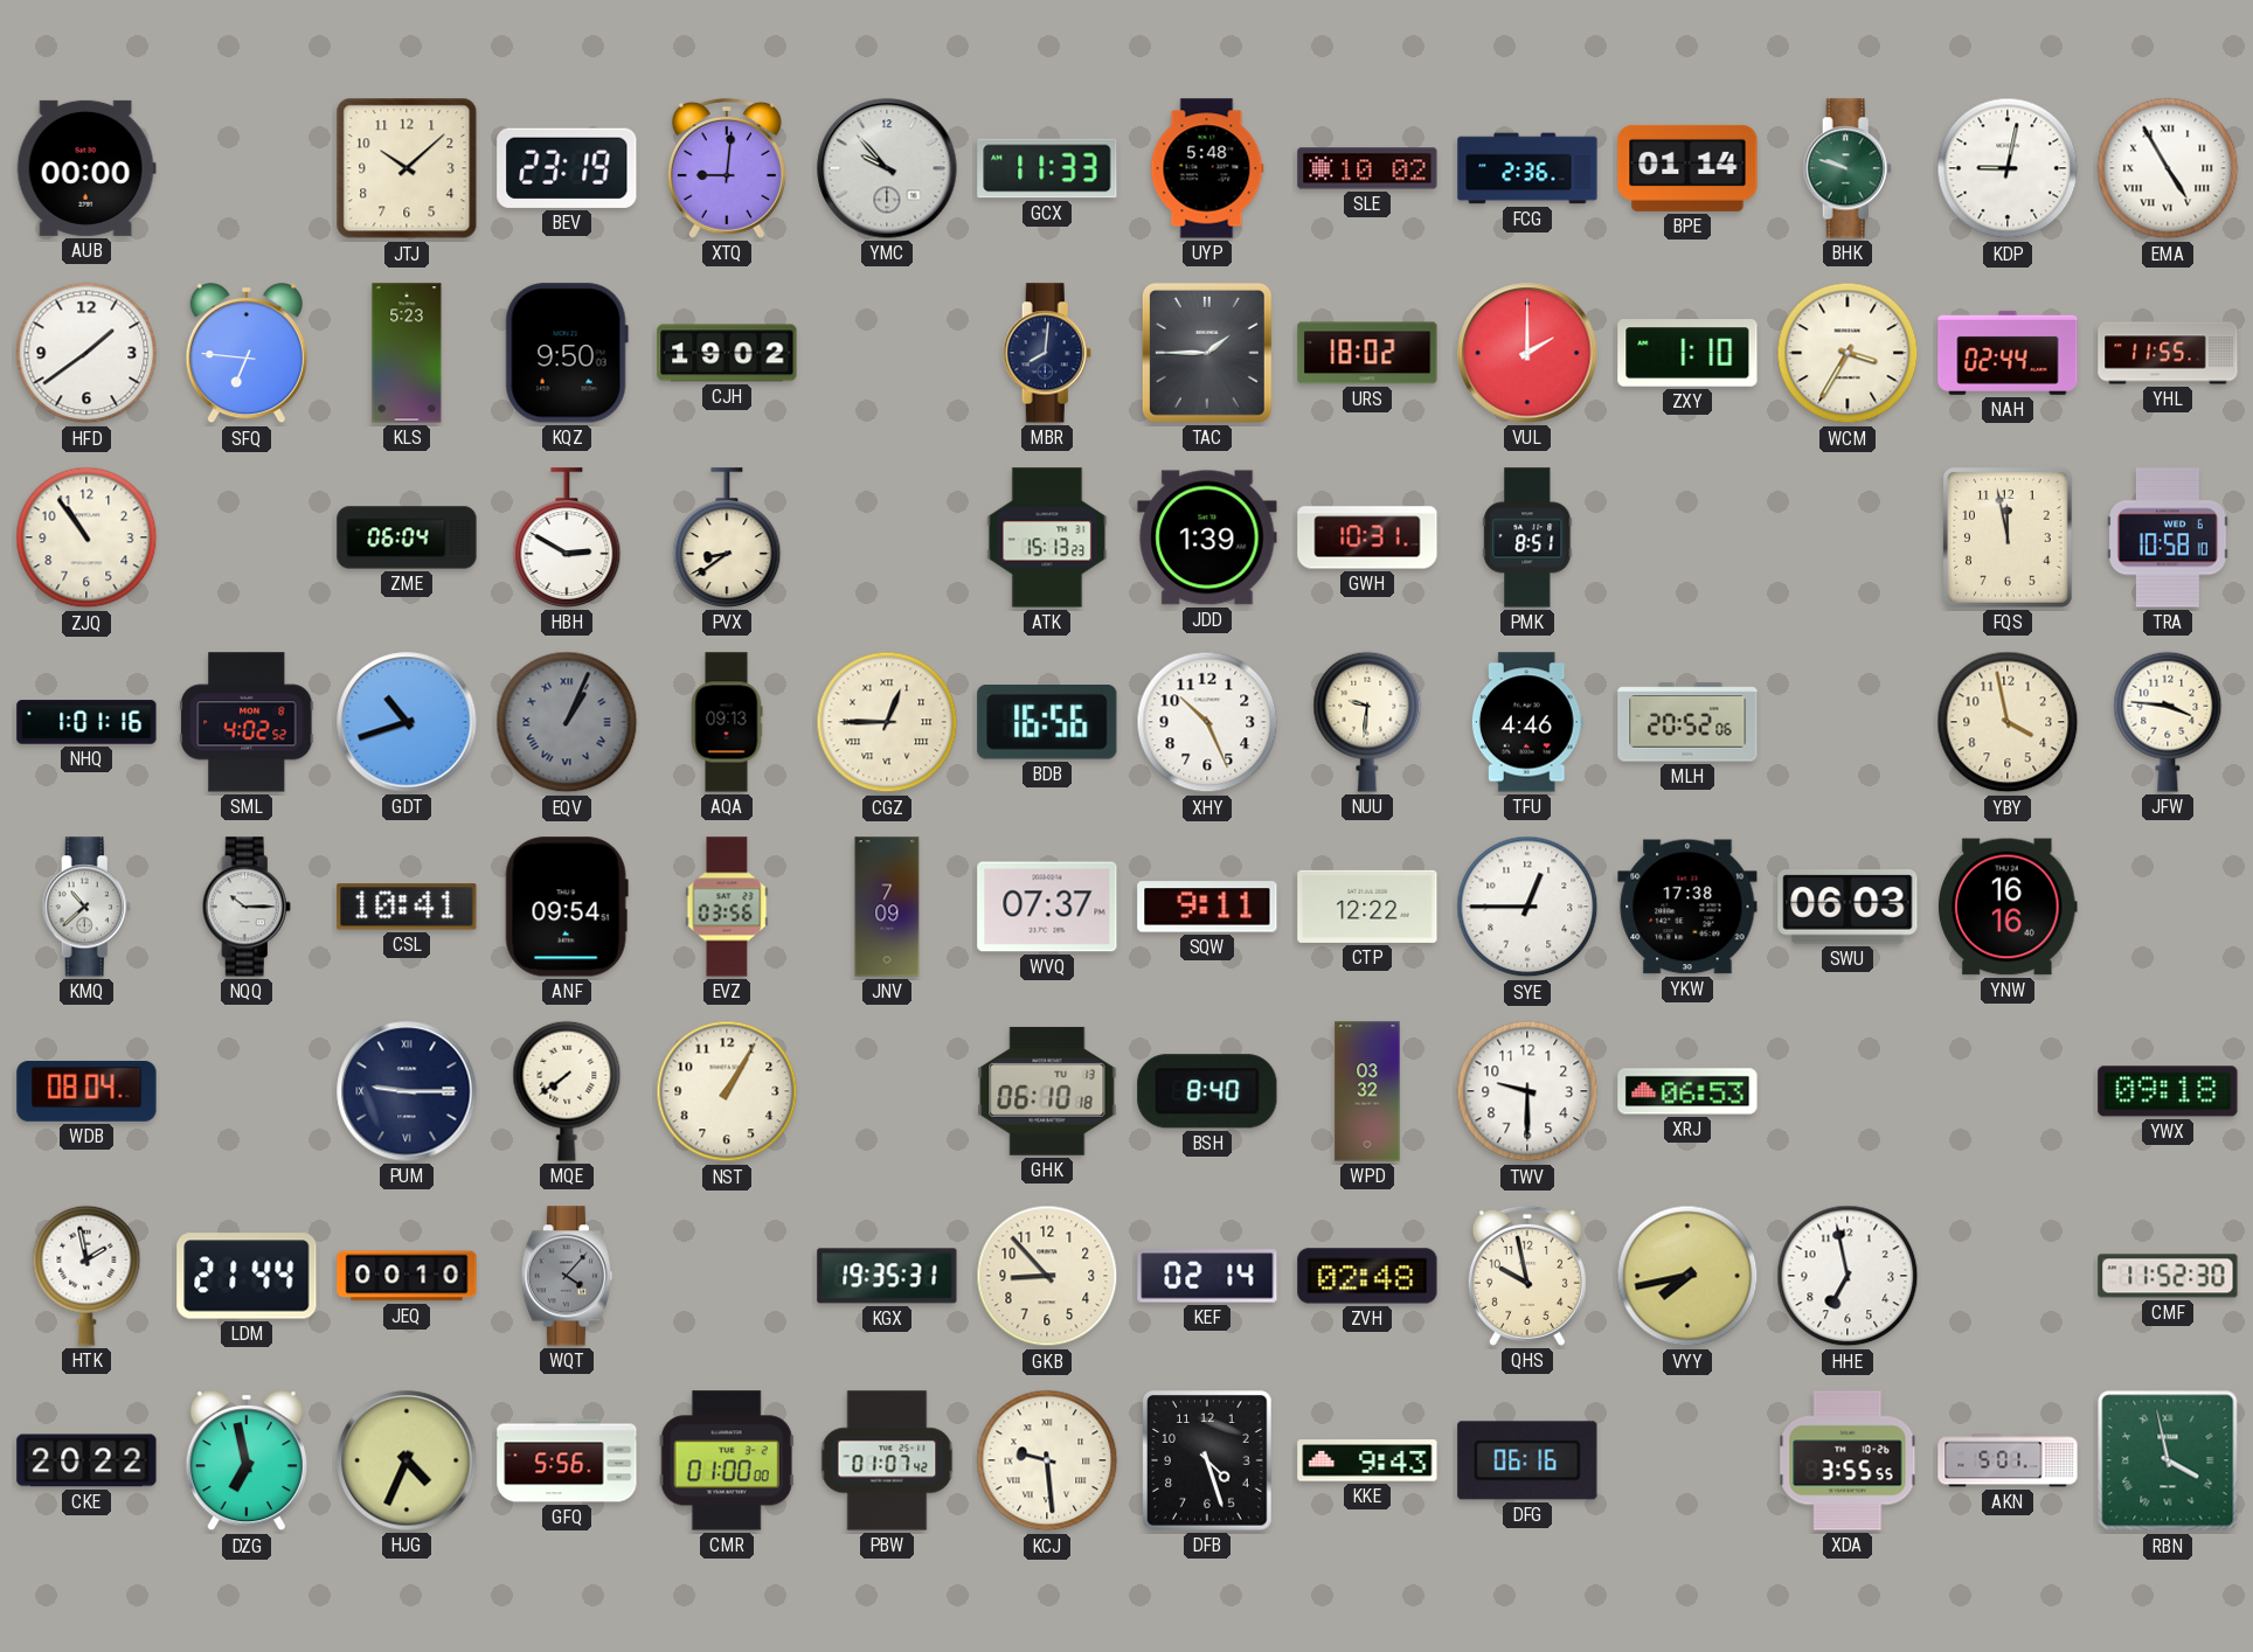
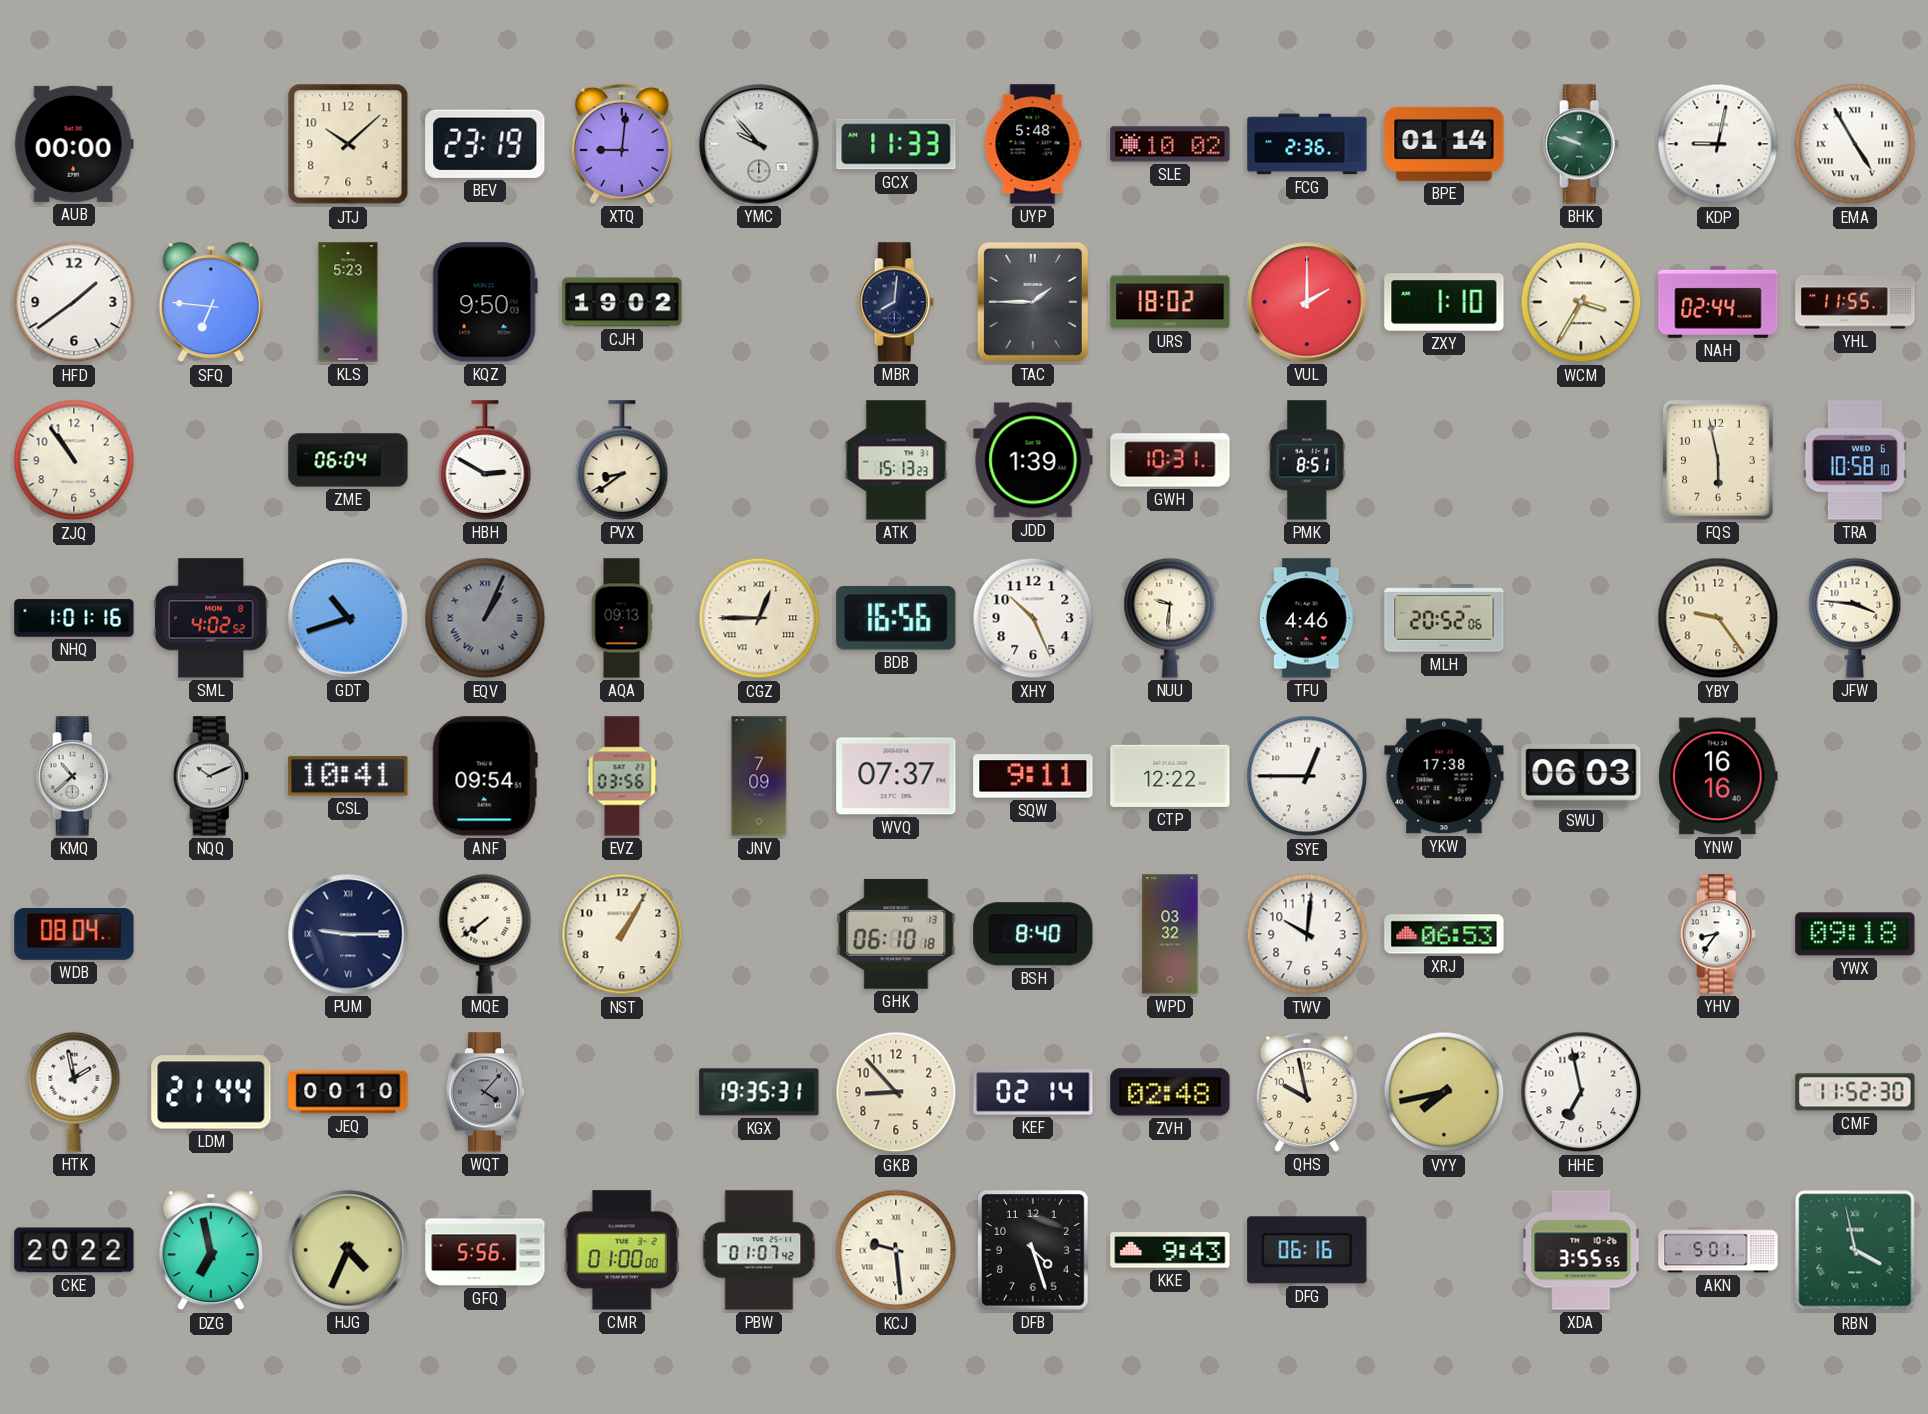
FQS: 11:58 -> 5:58 (1718, 460)
YBY: 3:58 -> 9:24 (1718, 618)
NQQ: 10:15 -> 10:11 (211, 776)
TWV: 9:30 -> 10:01 (1307, 934)
YHV: none -> 8:36 (1718, 934)
